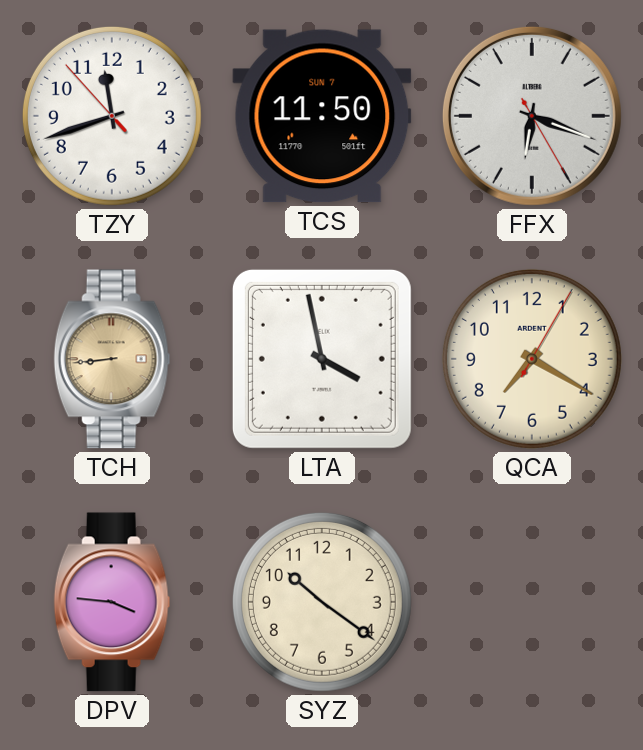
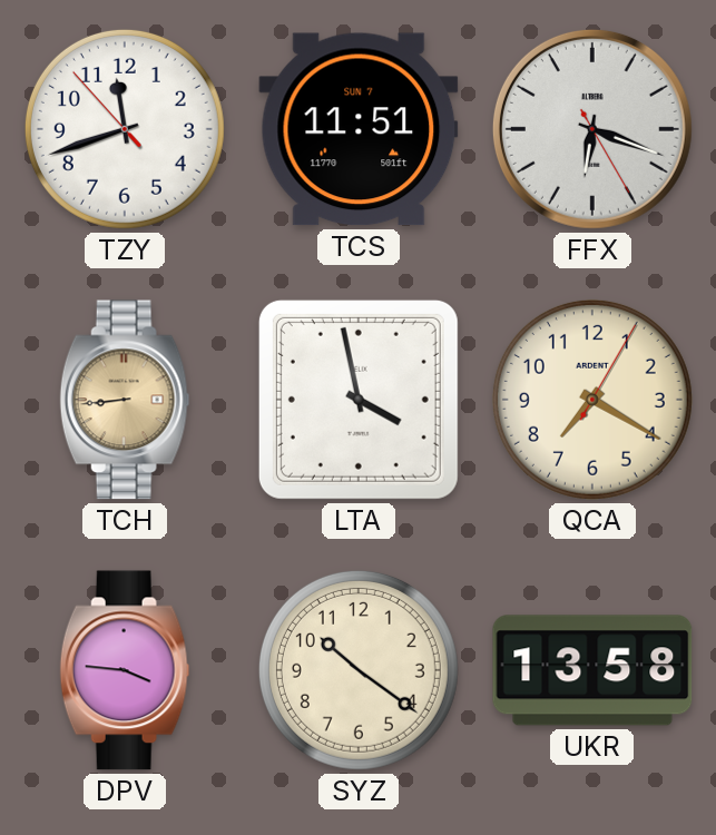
TCS: 11:50 -> 11:51 (359, 129)
UKR: none -> 13:58 (592, 670)
